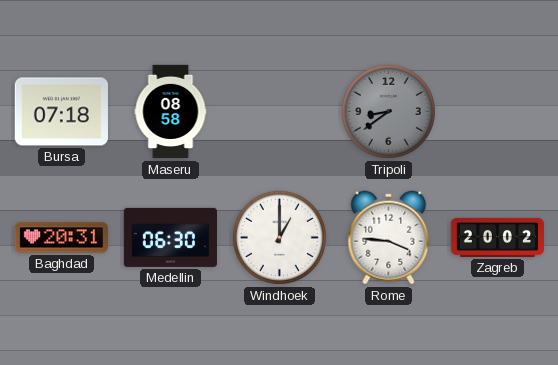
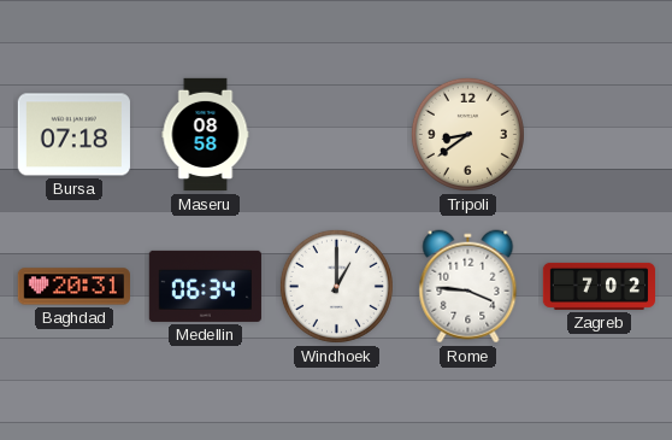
Tripoli dial: grey -> cream (467, 134)
Medellin: 06:30 -> 06:34 (205, 286)
Zagreb: 20:02 -> 7:02 (600, 286)
